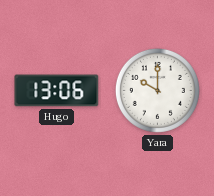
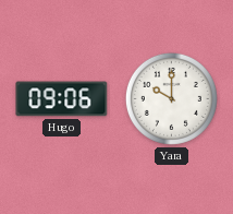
Hugo: 13:06 -> 09:06 (62, 99)
